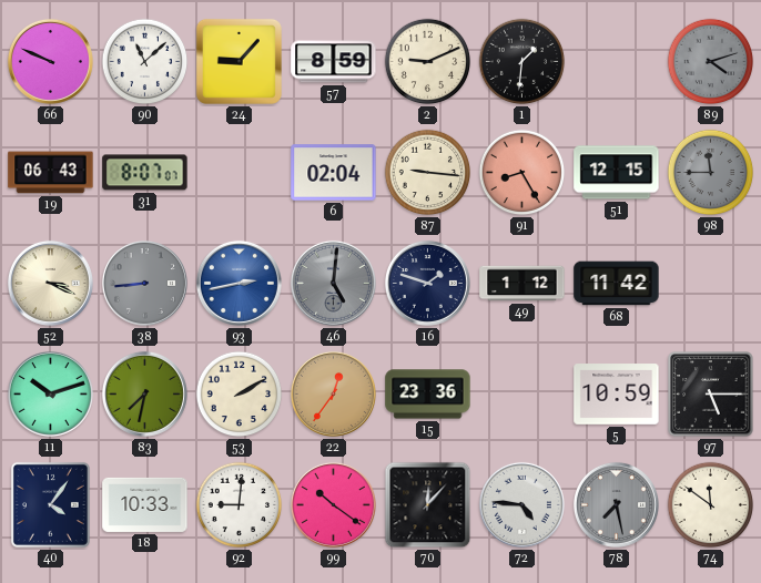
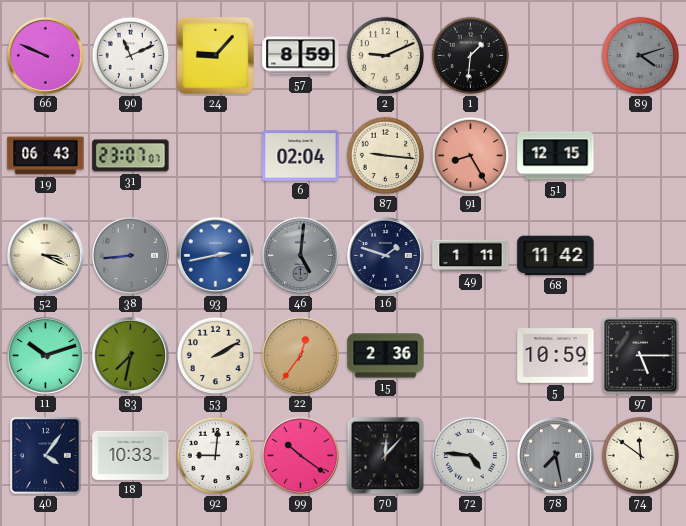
90: 11:08 -> 11:11 (131, 56)
31: 8:07 -> 23:07 (131, 156)
98: 11:45 -> none (711, 173)
49: 1:12 -> 1:11 (471, 256)
15: 23:36 -> 2:36 (386, 356)
